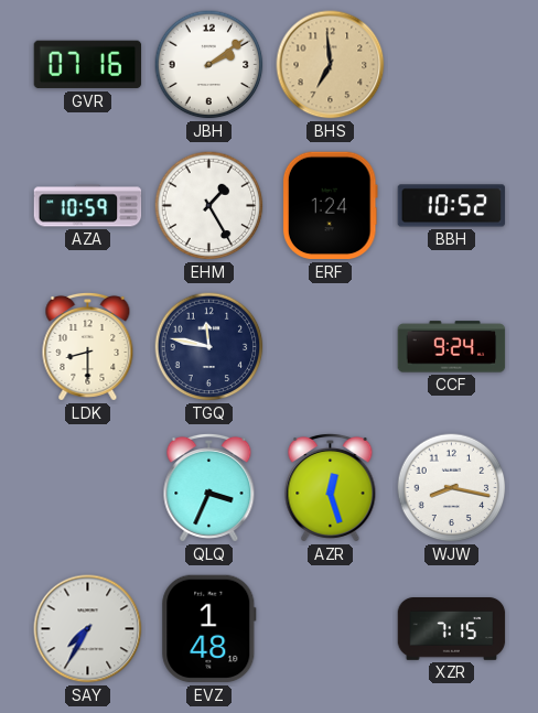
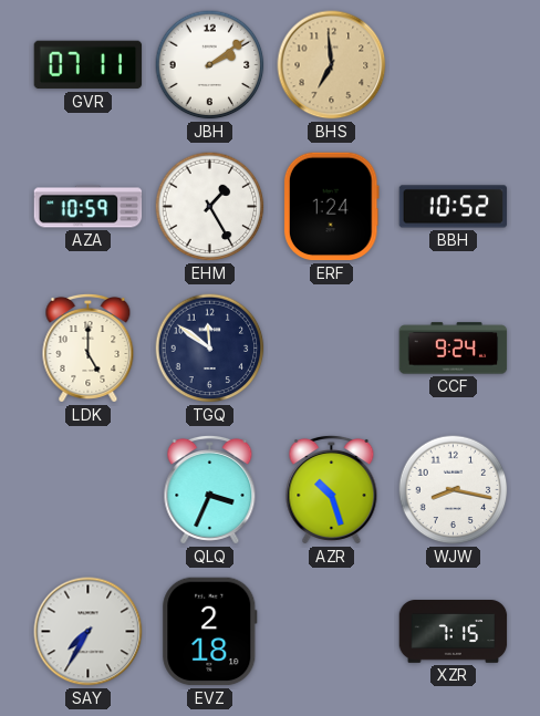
GVR: 07:16 -> 07:11 (89, 65)
LDK: 8:30 -> 5:00 (89, 347)
TGQ: 11:47 -> 11:51 (210, 349)
AZR: 12:27 -> 10:27 (332, 489)
EVZ: 1:48 -> 2:18 (210, 632)
